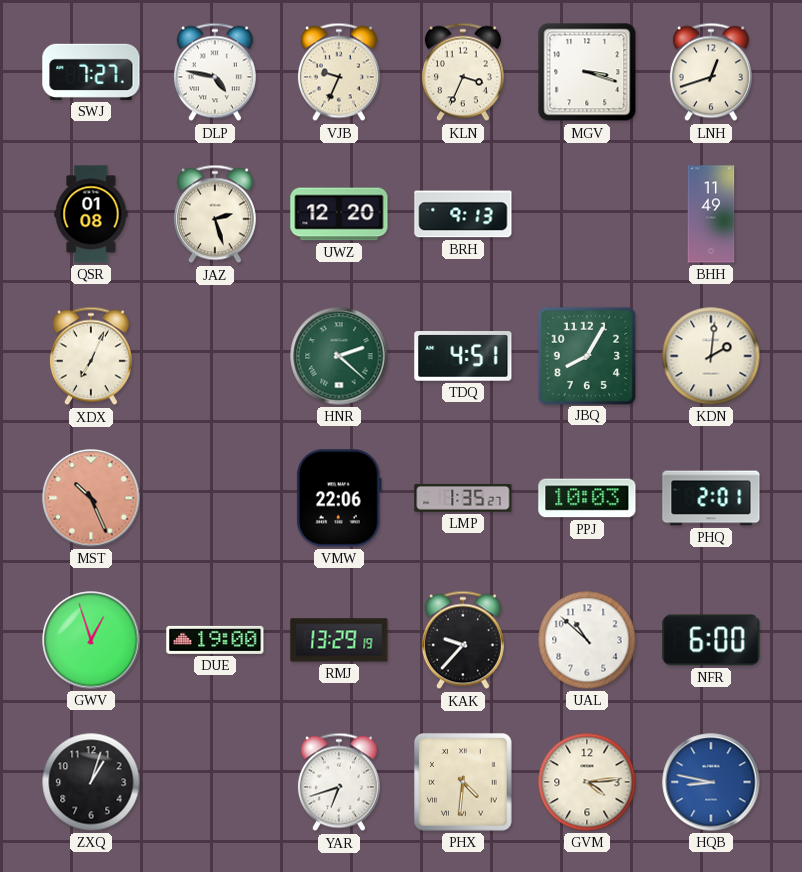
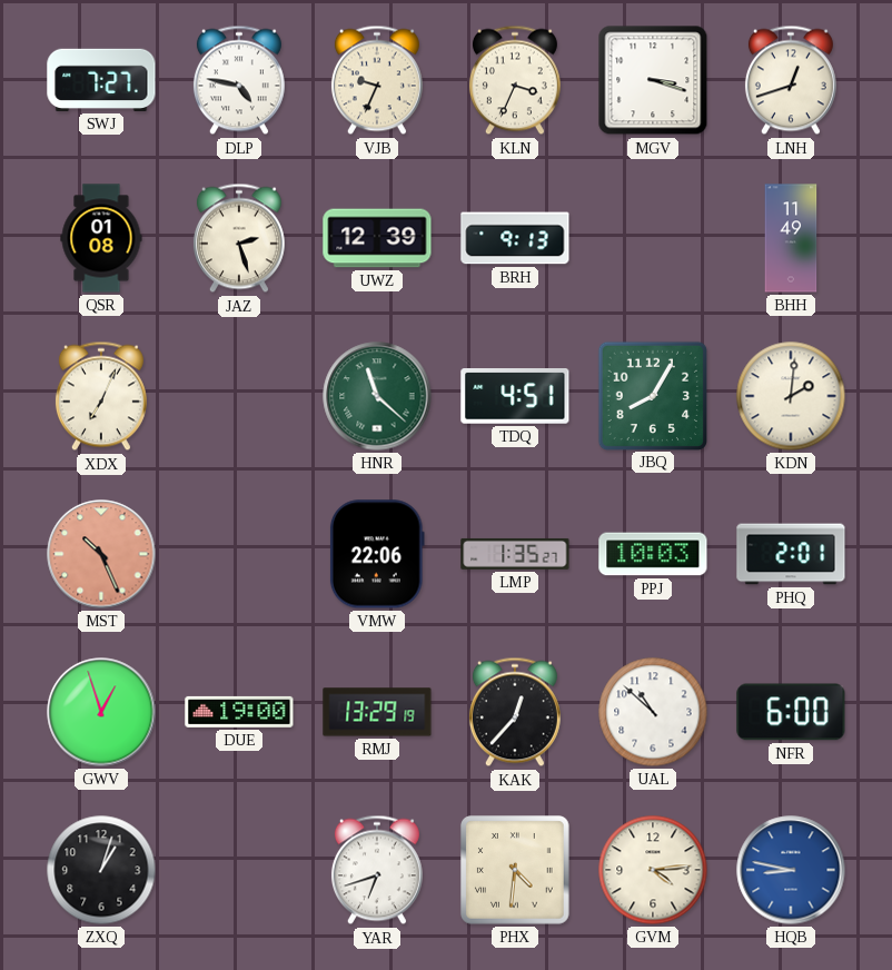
UWZ: 12:20 -> 12:39 (377, 238)
HNR: 2:22 -> 11:22 (377, 396)
KAK: 9:37 -> 12:37 (515, 712)
